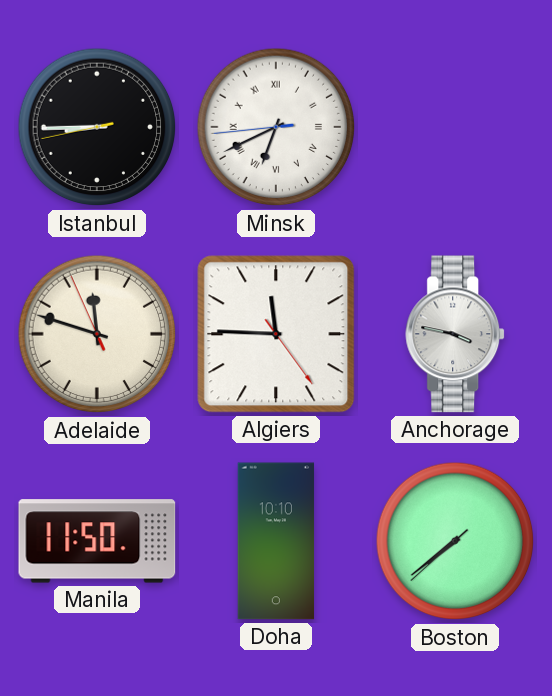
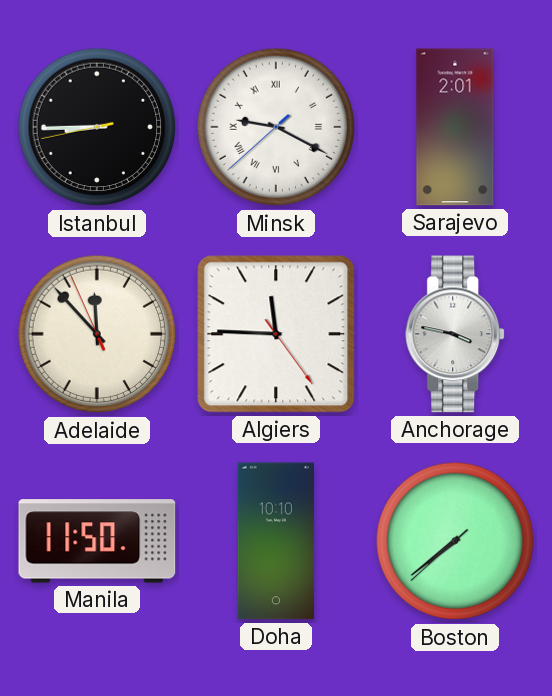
Minsk: 6:40 -> 9:19 (276, 127)
Sarajevo: none -> 2:01 (455, 127)
Adelaide: 11:47 -> 11:52 (97, 334)
